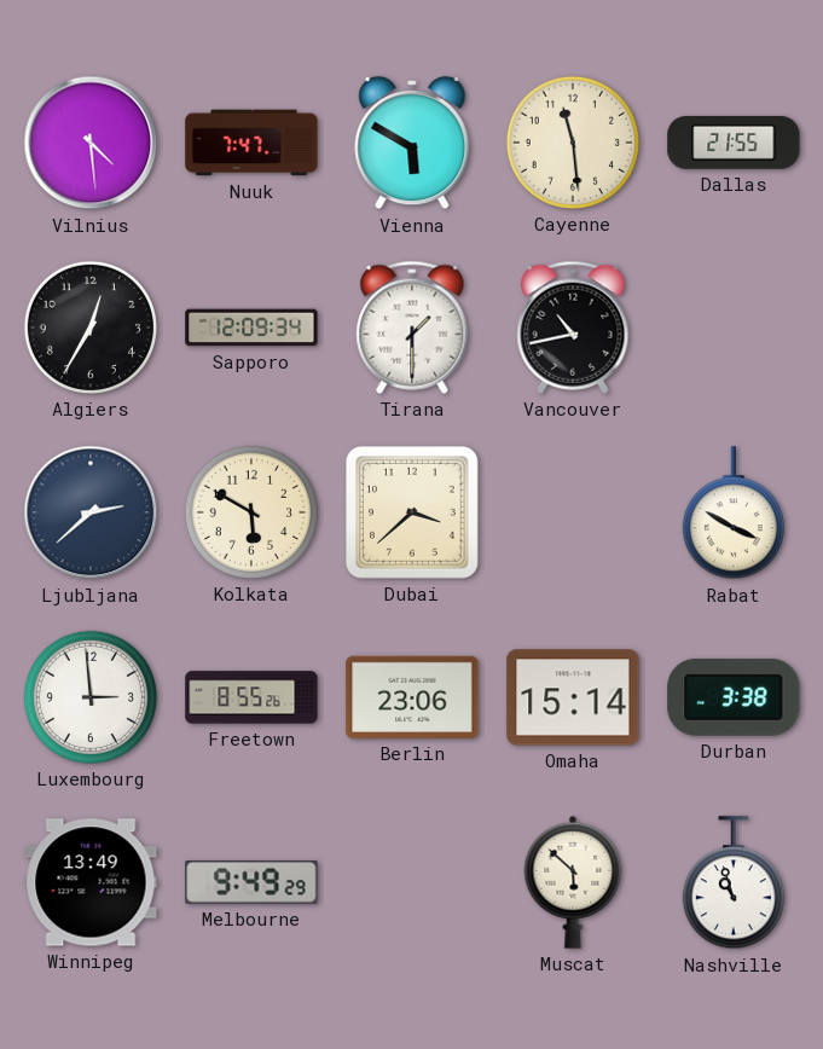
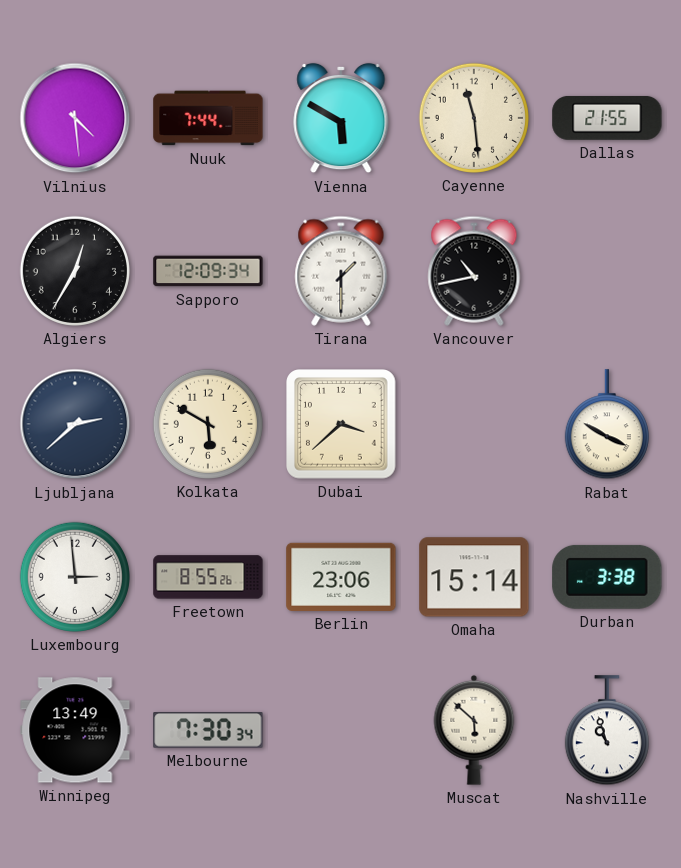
Nuuk: 7:47 -> 7:44 (208, 118)
Melbourne: 9:49 -> 7:30 (208, 730)
